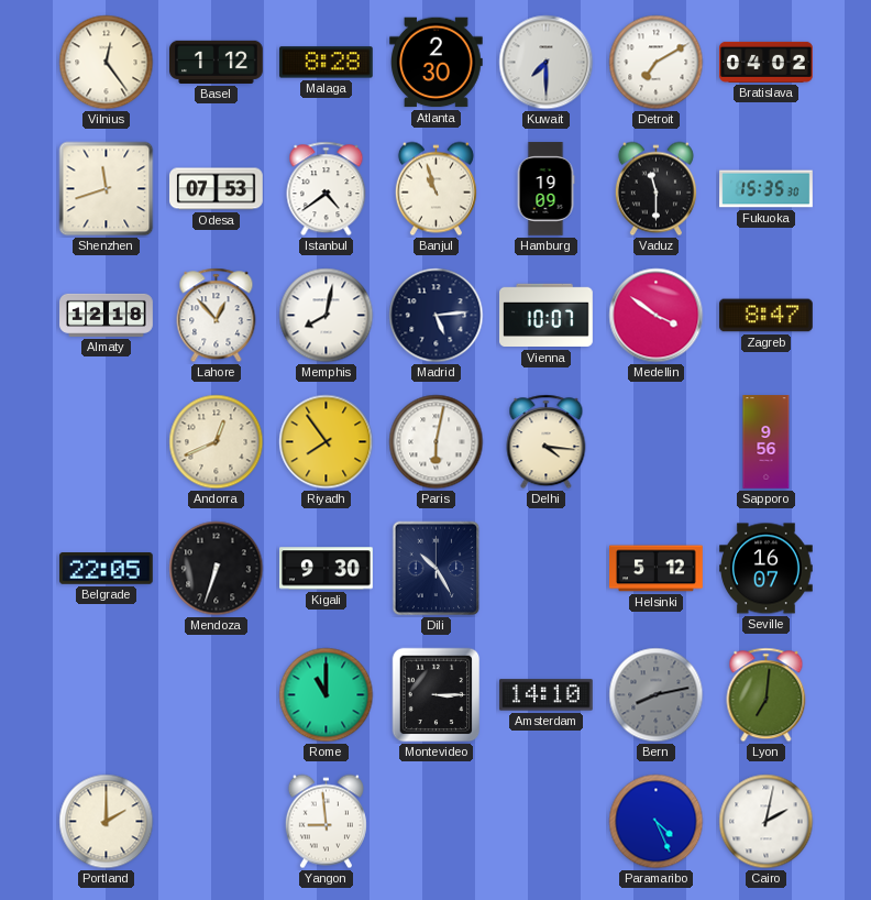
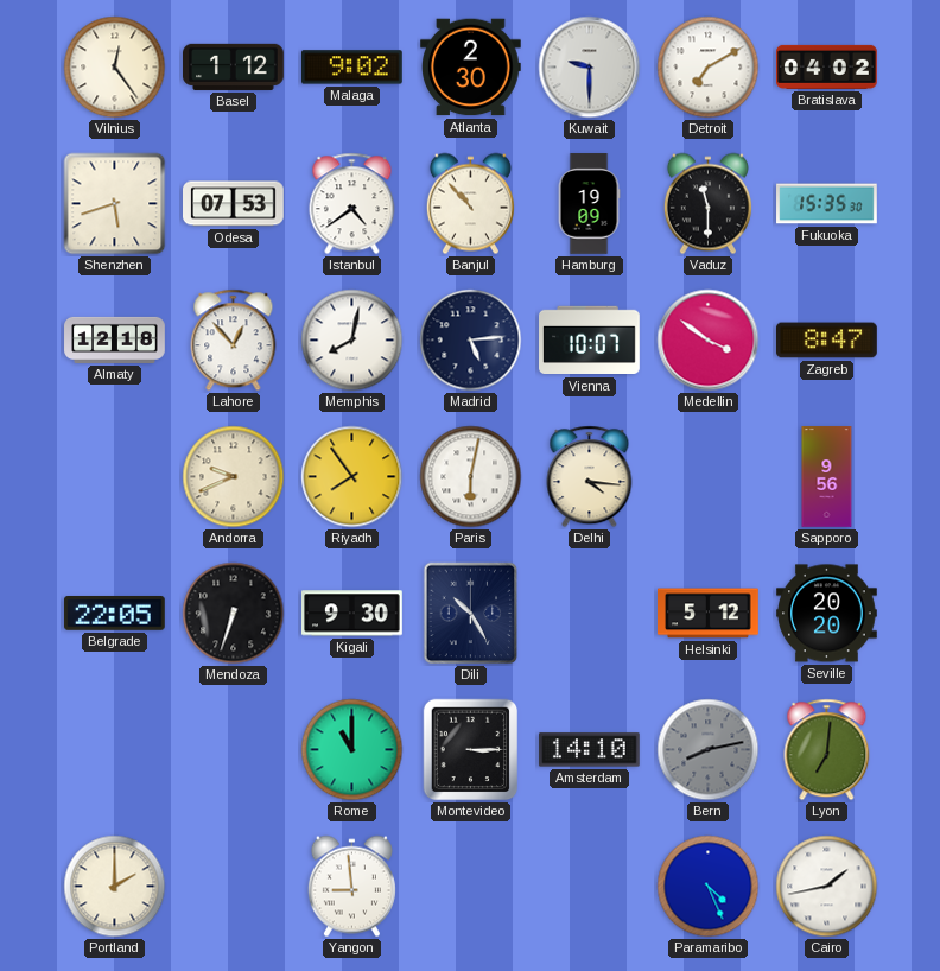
Malaga: 8:28 -> 9:02 (352, 68)
Kuwait: 7:30 -> 9:30 (590, 68)
Shenzhen: 11:42 -> 5:42 (115, 204)
Banjul: 10:57 -> 10:53 (470, 204)
Andorra: 12:41 -> 9:41 (234, 477)
Seville: 16:07 -> 20:20 (827, 614)
Cairo: 2:02 -> 1:43 (827, 887)
